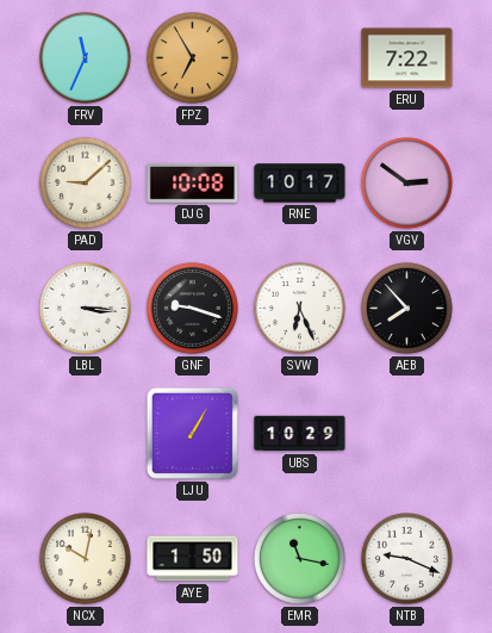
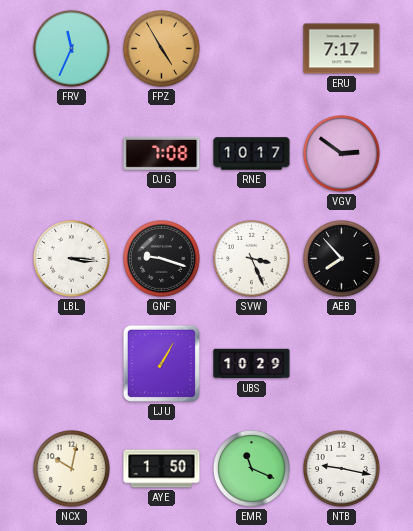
FPZ: 6:55 -> 4:55 (161, 48)
ERU: 7:22 -> 7:17 (342, 49)
PAD: 9:08 -> none (85, 182)
DJG: 10:08 -> 7:08 (162, 153)
SVW: 6:26 -> 3:26 (251, 258)
EMR: 11:17 -> 11:19 (251, 468)
NTB: 9:19 -> 9:17 (341, 468)
